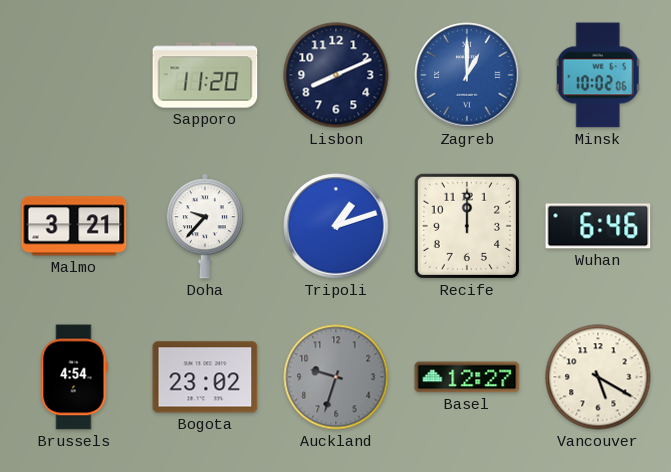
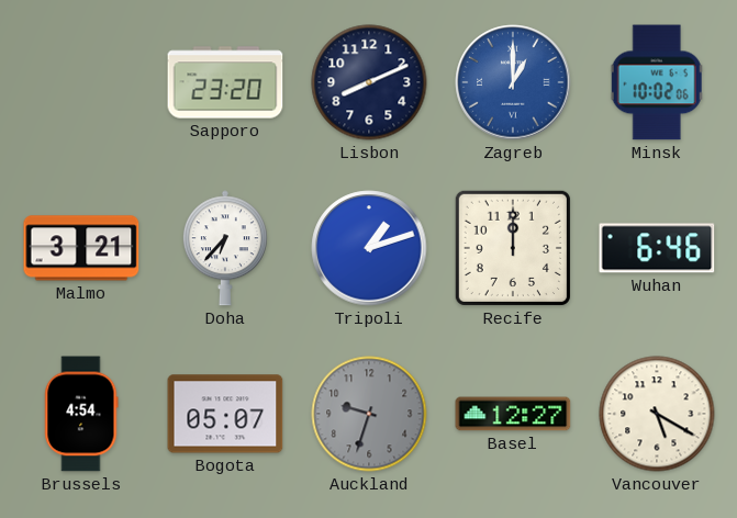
Sapporo: 11:20 -> 23:20 (225, 82)
Doha: 9:37 -> 6:37 (225, 248)
Bogota: 23:02 -> 05:07 (225, 414)
